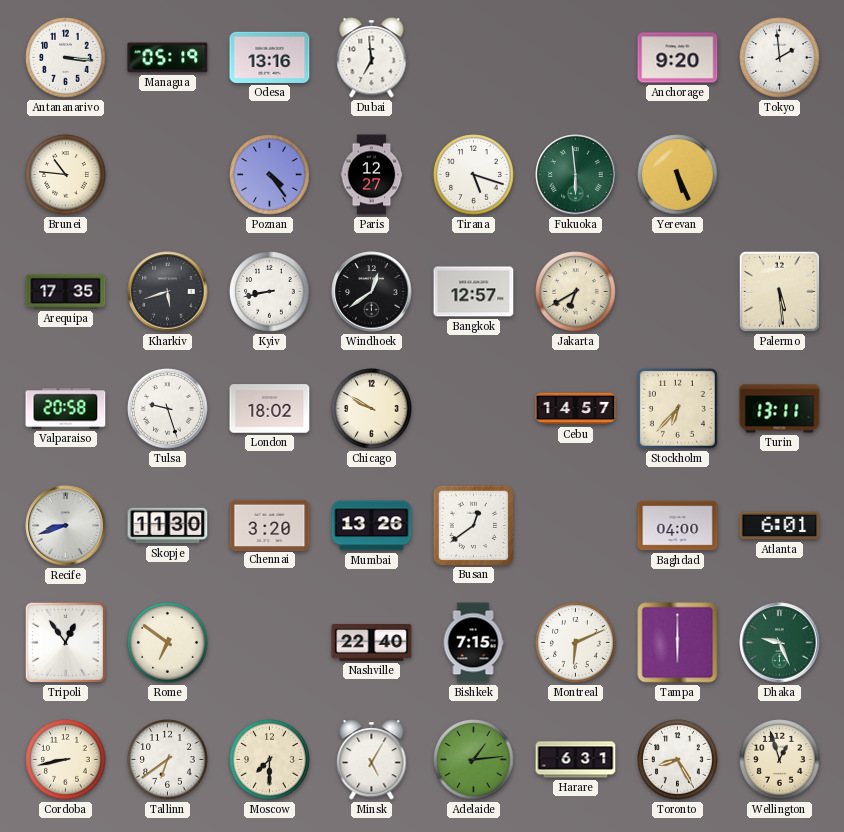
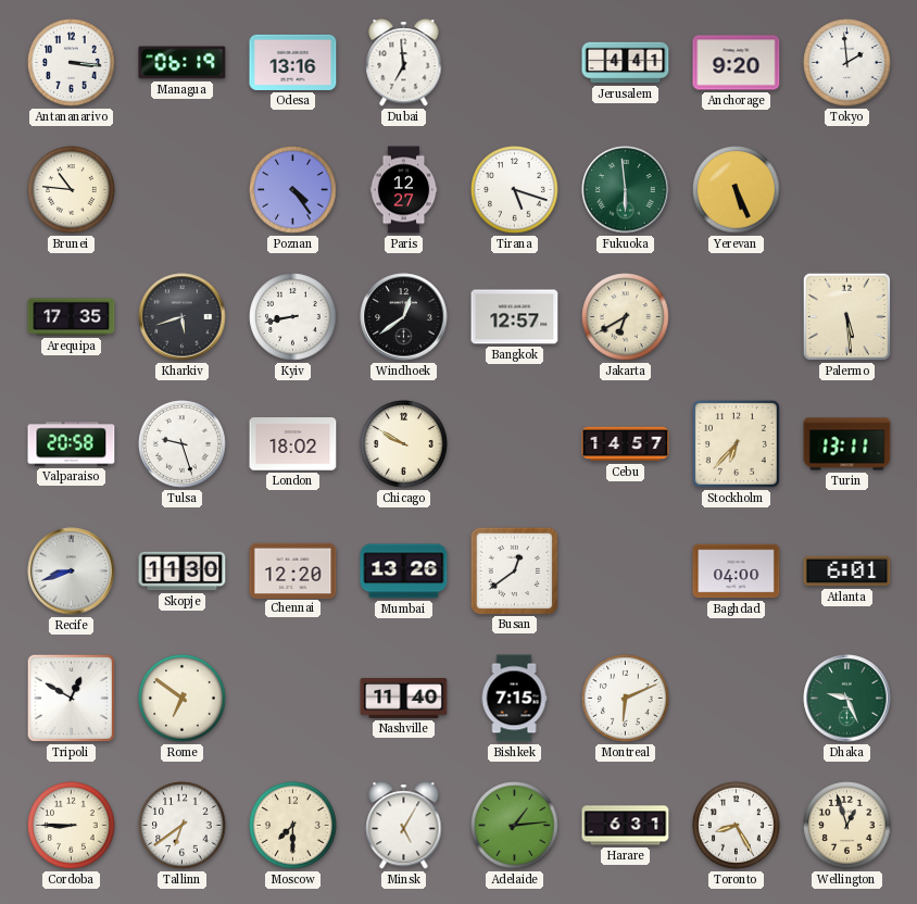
Managua: 05:19 -> 06:19 (183, 63)
Jerusalem: none -> 4:41 (626, 63)
Chennai: 3:20 -> 12:20 (293, 570)
Tripoli: 12:54 -> 12:50 (71, 698)
Nashville: 22:40 -> 11:40 (404, 698)
Tampa: 6:00 -> none (678, 643)
Cordoba: 8:43 -> 8:45 (72, 826)
